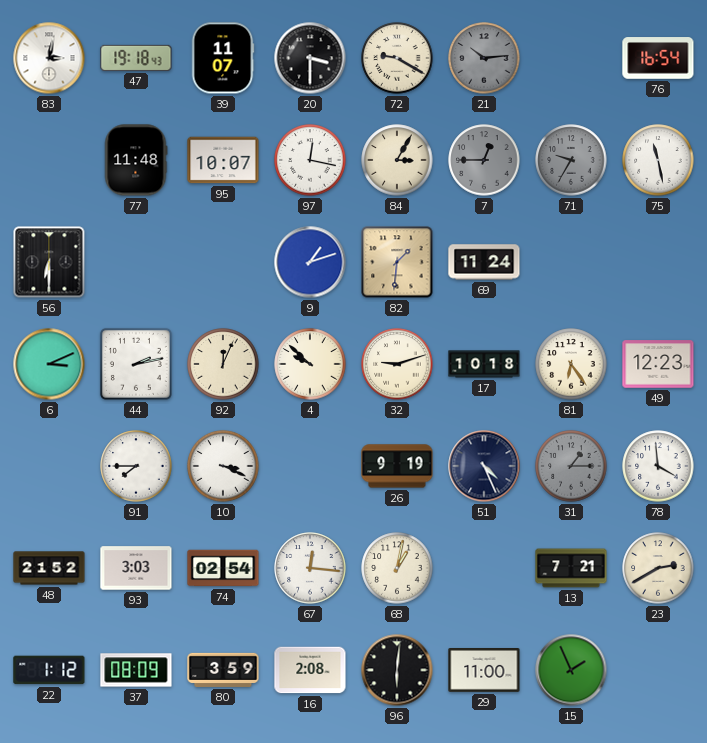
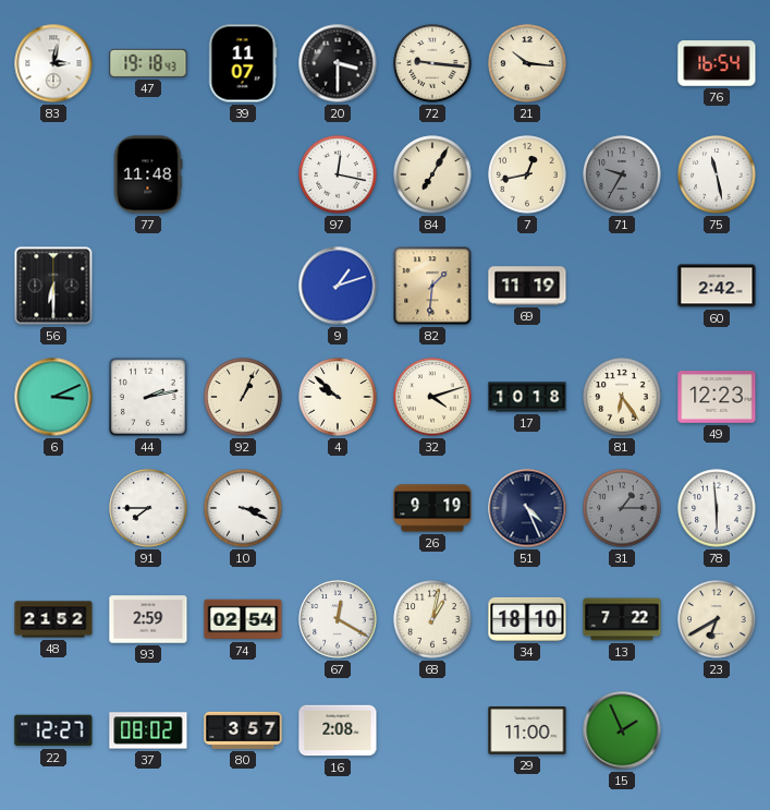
72: 9:20 -> 9:16 (432, 63)
21: 10:14 -> 10:16 (527, 63)
21 dial: grey -> cream (527, 63)
95: 10:07 -> none (223, 160)
84: 3:05 -> 7:05 (432, 174)
7: 12:45 -> 12:43 (527, 174)
7 dial: grey -> cream (527, 174)
69: 11:24 -> 11:19 (527, 286)
60: none -> 2:42 (717, 286)
92: 12:04 -> 1:04 (243, 397)
32: 9:12 -> 4:12 (432, 397)
78: 3:59 -> 5:59 (717, 508)
93: 3:03 -> 2:59 (148, 619)
67: 12:16 -> 12:20 (338, 619)
34: none -> 18:10 (527, 619)
13: 7:21 -> 7:22 (622, 619)
23: 2:40 -> 6:40 (717, 619)
22: 1:12 -> 12:27 (53, 730)
37: 08:09 -> 08:02 (148, 730)
80: 3:59 -> 3:57 (243, 730)
96: 6:01 -> none (397, 670)
